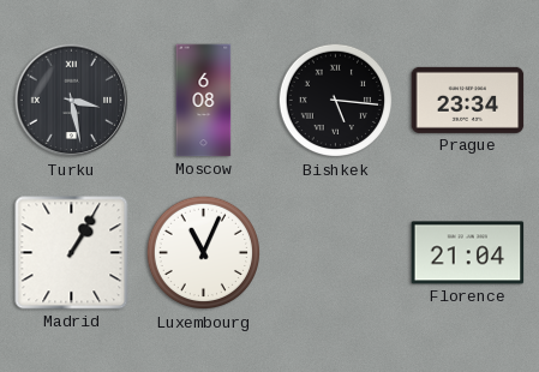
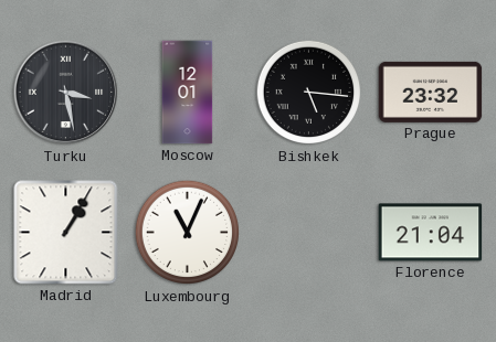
Moscow: 6:08 -> 12:01 (188, 93)
Prague: 23:34 -> 23:32 (431, 92)
